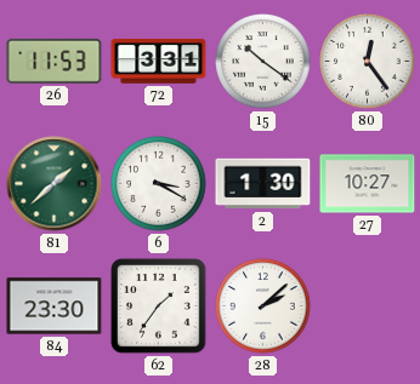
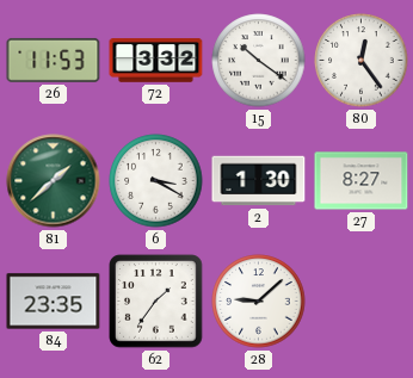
72: 3:31 -> 3:32 (156, 61)
27: 10:27 -> 8:27 (362, 181)
84: 23:30 -> 23:35 (54, 302)
28: 2:08 -> 9:08 (259, 302)
